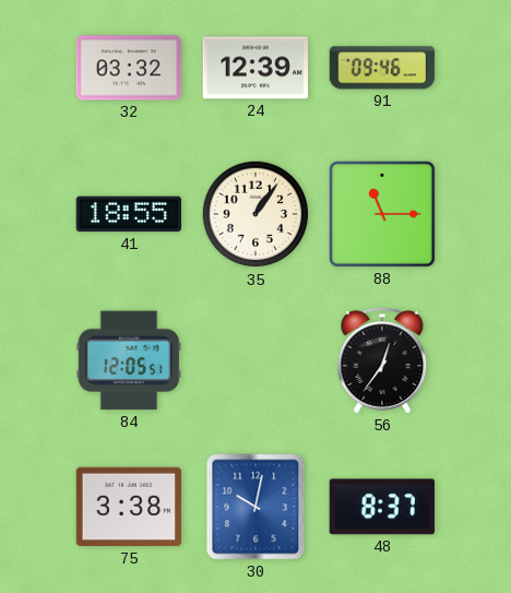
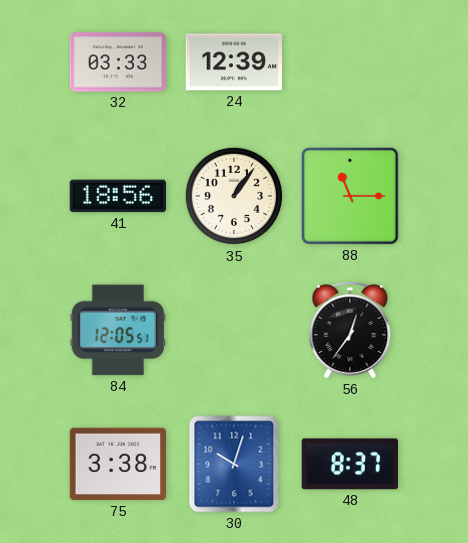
32: 03:32 -> 03:33 (118, 62)
91: 09:46 -> none (382, 68)
41: 18:55 -> 18:56 (117, 196)
30: 10:02 -> 10:03 (234, 464)
